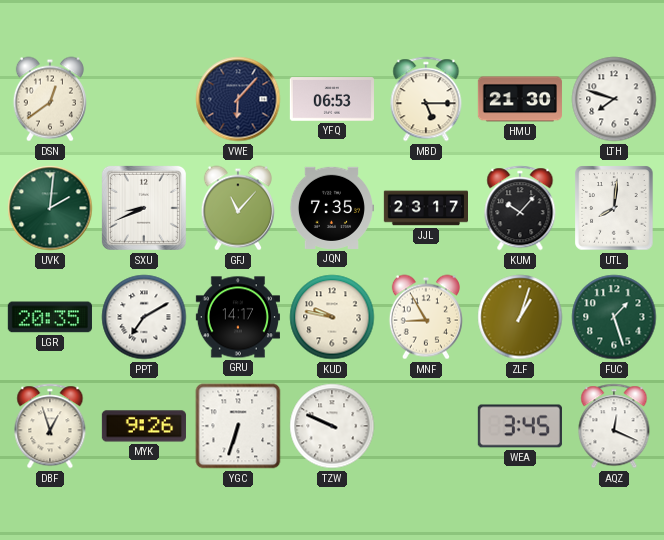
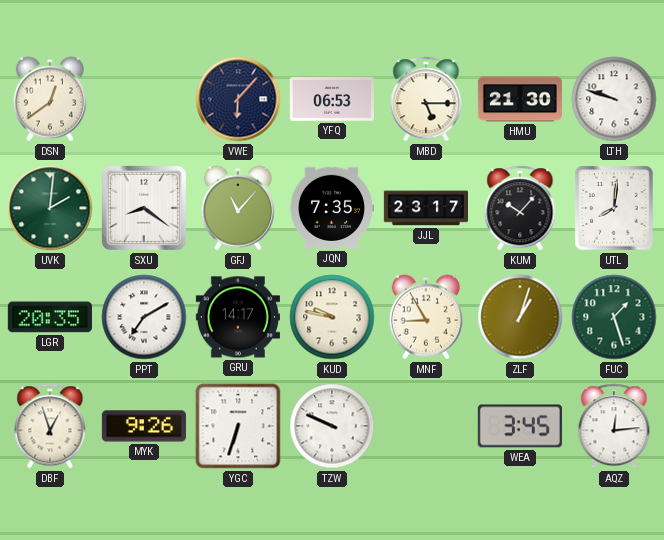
LTH: 7:48 -> 9:48 (614, 99)
SXU: 8:41 -> 8:21 (144, 208)
AQZ: 12:19 -> 12:14 (614, 426)
